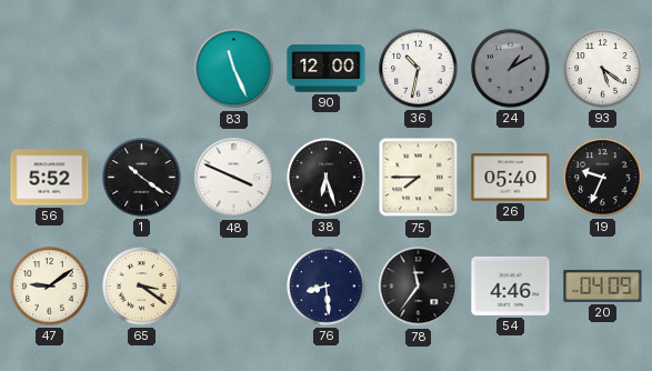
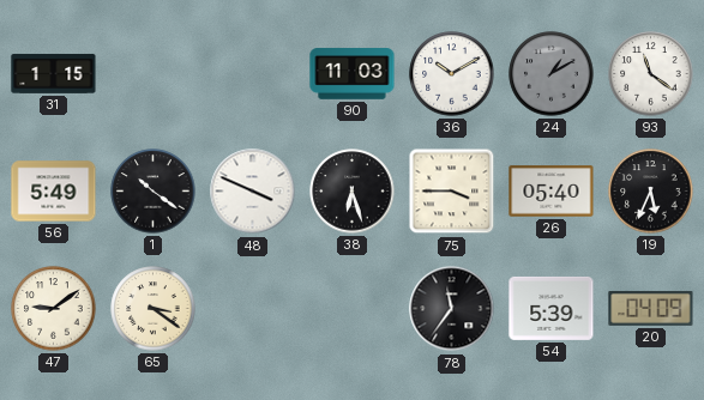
31: none -> 1:15 (54, 73)
83: 11:26 -> none (234, 69)
90: 12:00 -> 11:03 (353, 74)
36: 10:32 -> 10:10 (452, 74)
93: 5:21 -> 11:21 (651, 74)
56: 5:52 -> 5:49 (54, 192)
75: 7:45 -> 3:45 (452, 192)
19: 9:34 -> 5:34 (651, 192)
76: 8:29 -> none (327, 287)
54: 4:46 -> 5:39 (552, 308)
